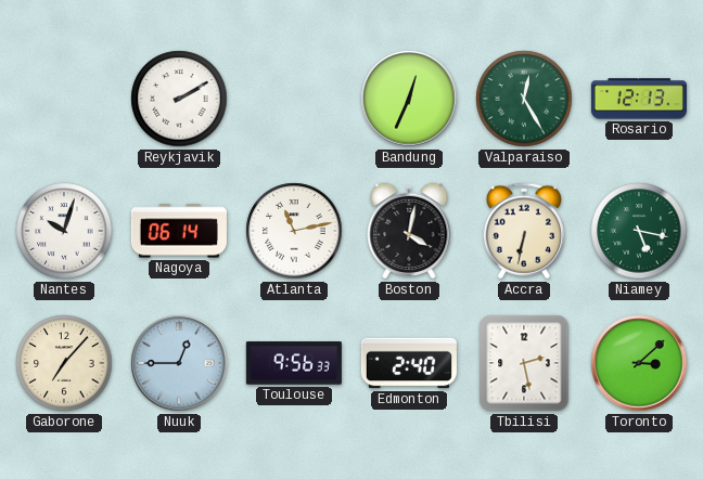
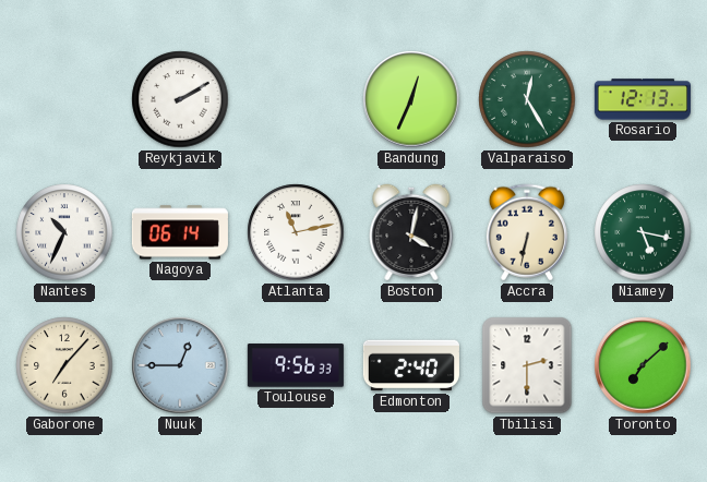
Nantes: 10:03 -> 10:34 (64, 232)
Tbilisi: 2:28 -> 2:30 (527, 365)
Toronto: 3:08 -> 7:08 (643, 365)
